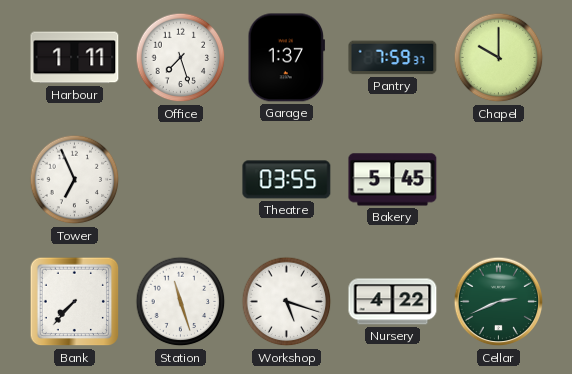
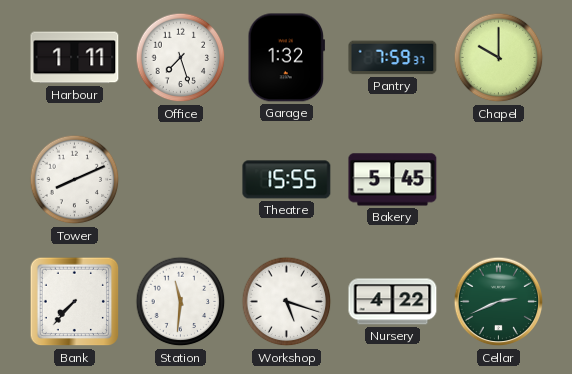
Garage: 1:37 -> 1:32 (286, 58)
Tower: 6:56 -> 8:11 (75, 180)
Theatre: 03:55 -> 15:55 (287, 180)
Station: 11:27 -> 11:31 (181, 302)
